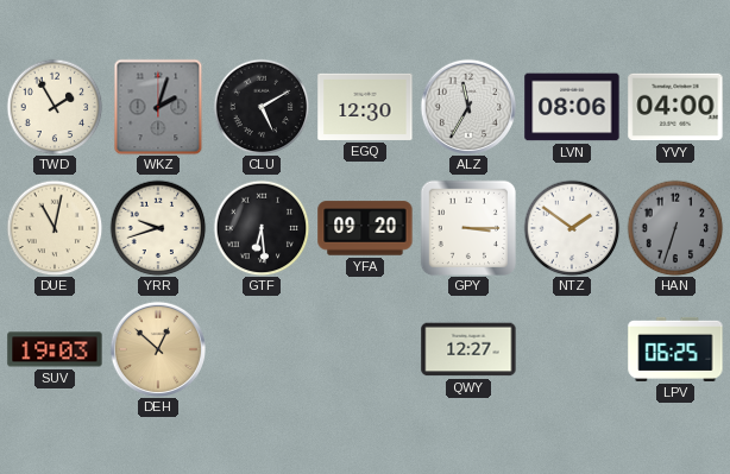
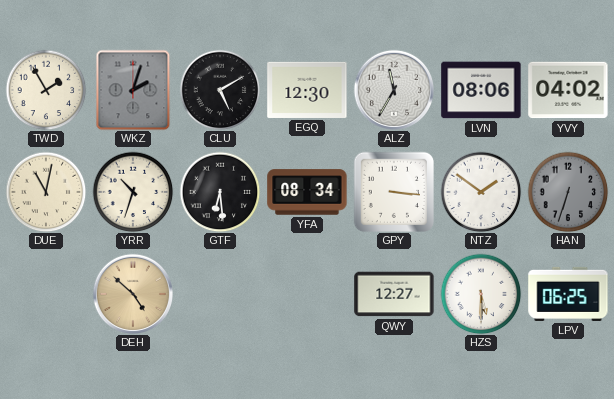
YVY: 04:00 -> 04:02 (568, 90)
YRR: 9:42 -> 10:33 (133, 192)
YFA: 09:20 -> 08:34 (307, 192)
GPY: 3:15 -> 3:16 (393, 191)
SUV: 19:03 -> none (55, 349)
DEH: 12:52 -> 4:52 (132, 293)
HZS: none -> 5:30 (481, 294)
